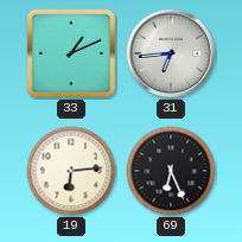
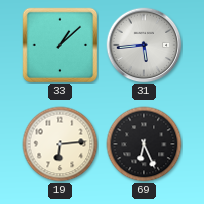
33: 1:11 -> 1:08 (60, 45)
31: 6:44 -> 5:44 (144, 45)
